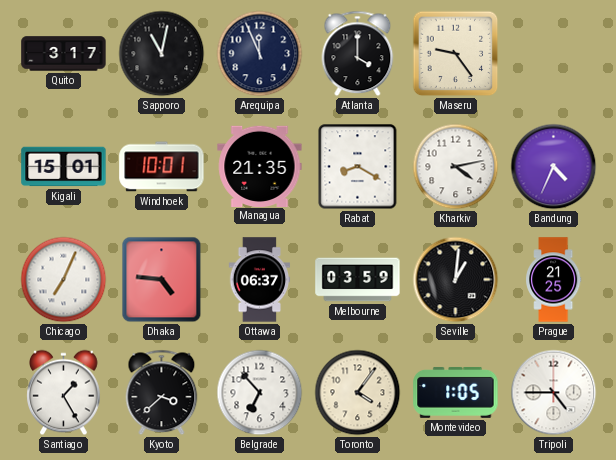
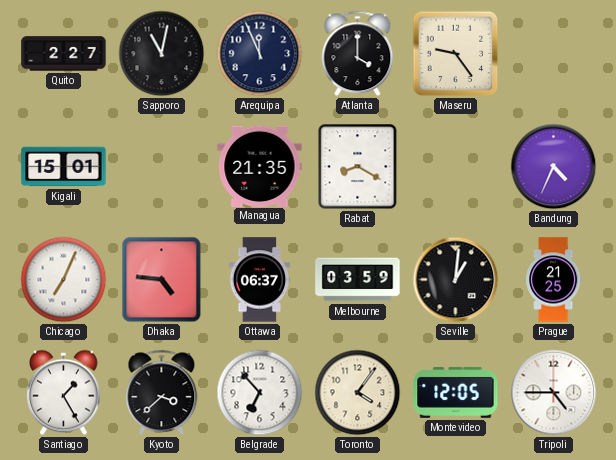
Quito: 3:17 -> 2:27 (64, 54)
Windhoek: 10:01 -> none (162, 167)
Kharkiv: 4:13 -> none (456, 167)
Montevideo: 1:05 -> 12:05 (456, 392)
